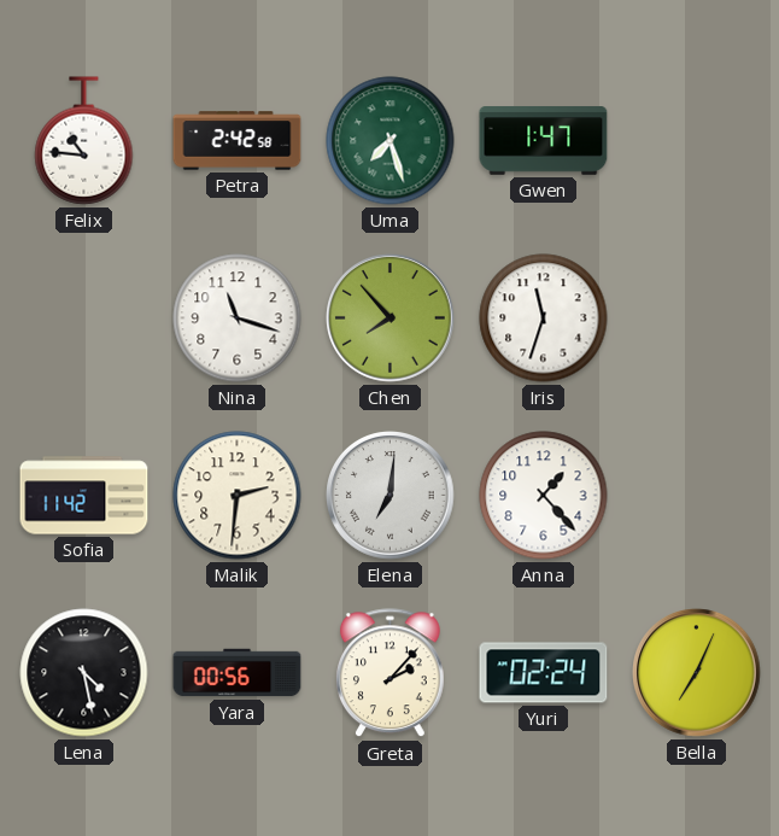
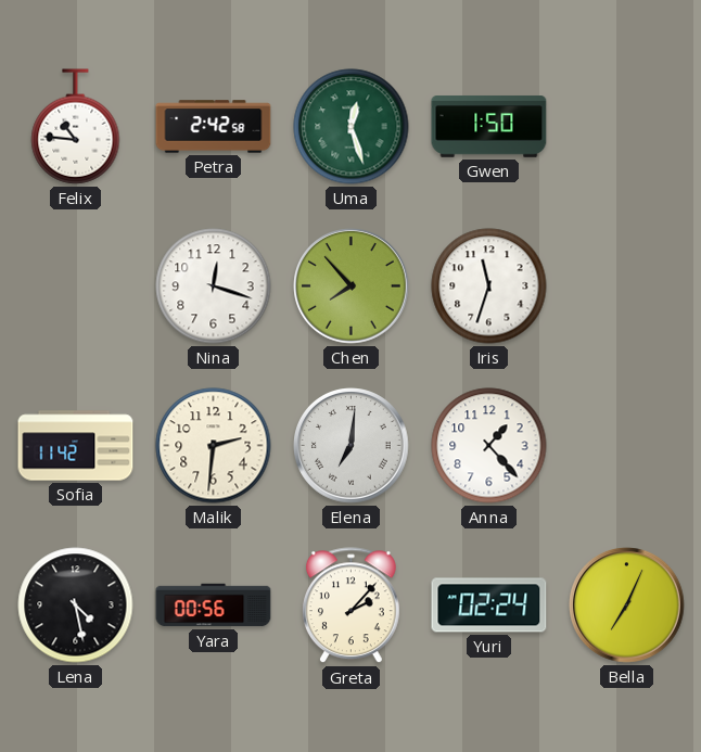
Uma: 7:27 -> 12:27 (352, 127)
Gwen: 1:47 -> 1:50 (489, 127)
Nina: 11:18 -> 12:18 (214, 286)
